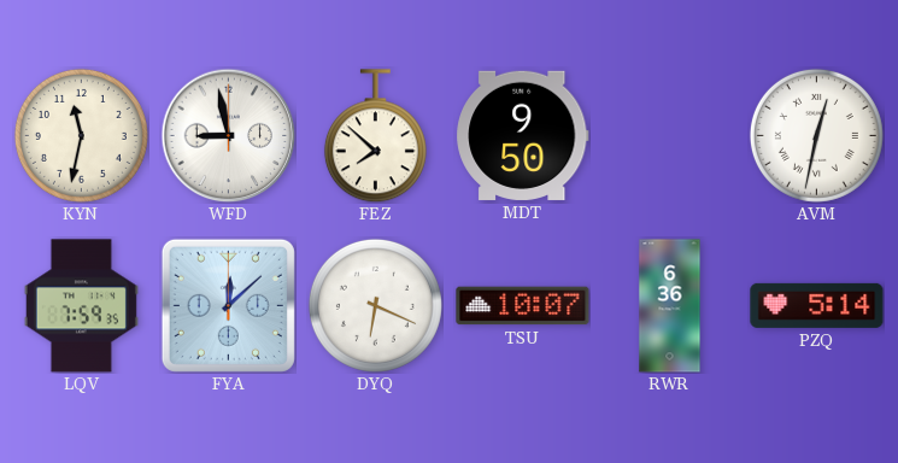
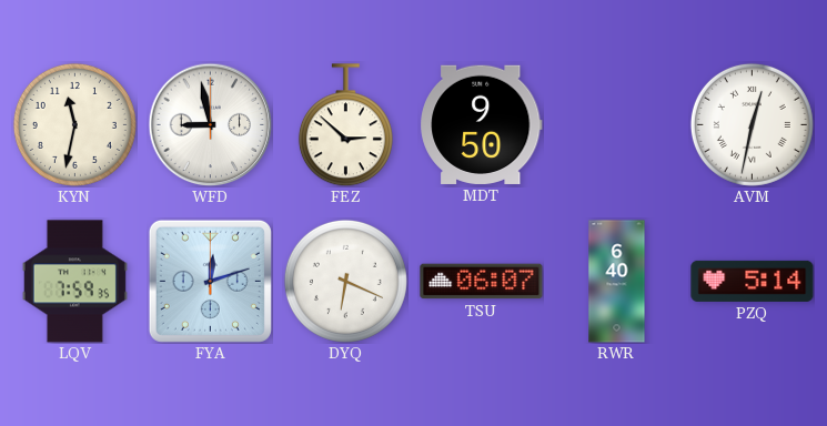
FEZ: 7:52 -> 2:52 (345, 125)
FYA: 12:08 -> 12:12 (210, 281)
TSU: 10:07 -> 06:07 (482, 282)
RWR: 6:36 -> 6:40 (617, 282)
